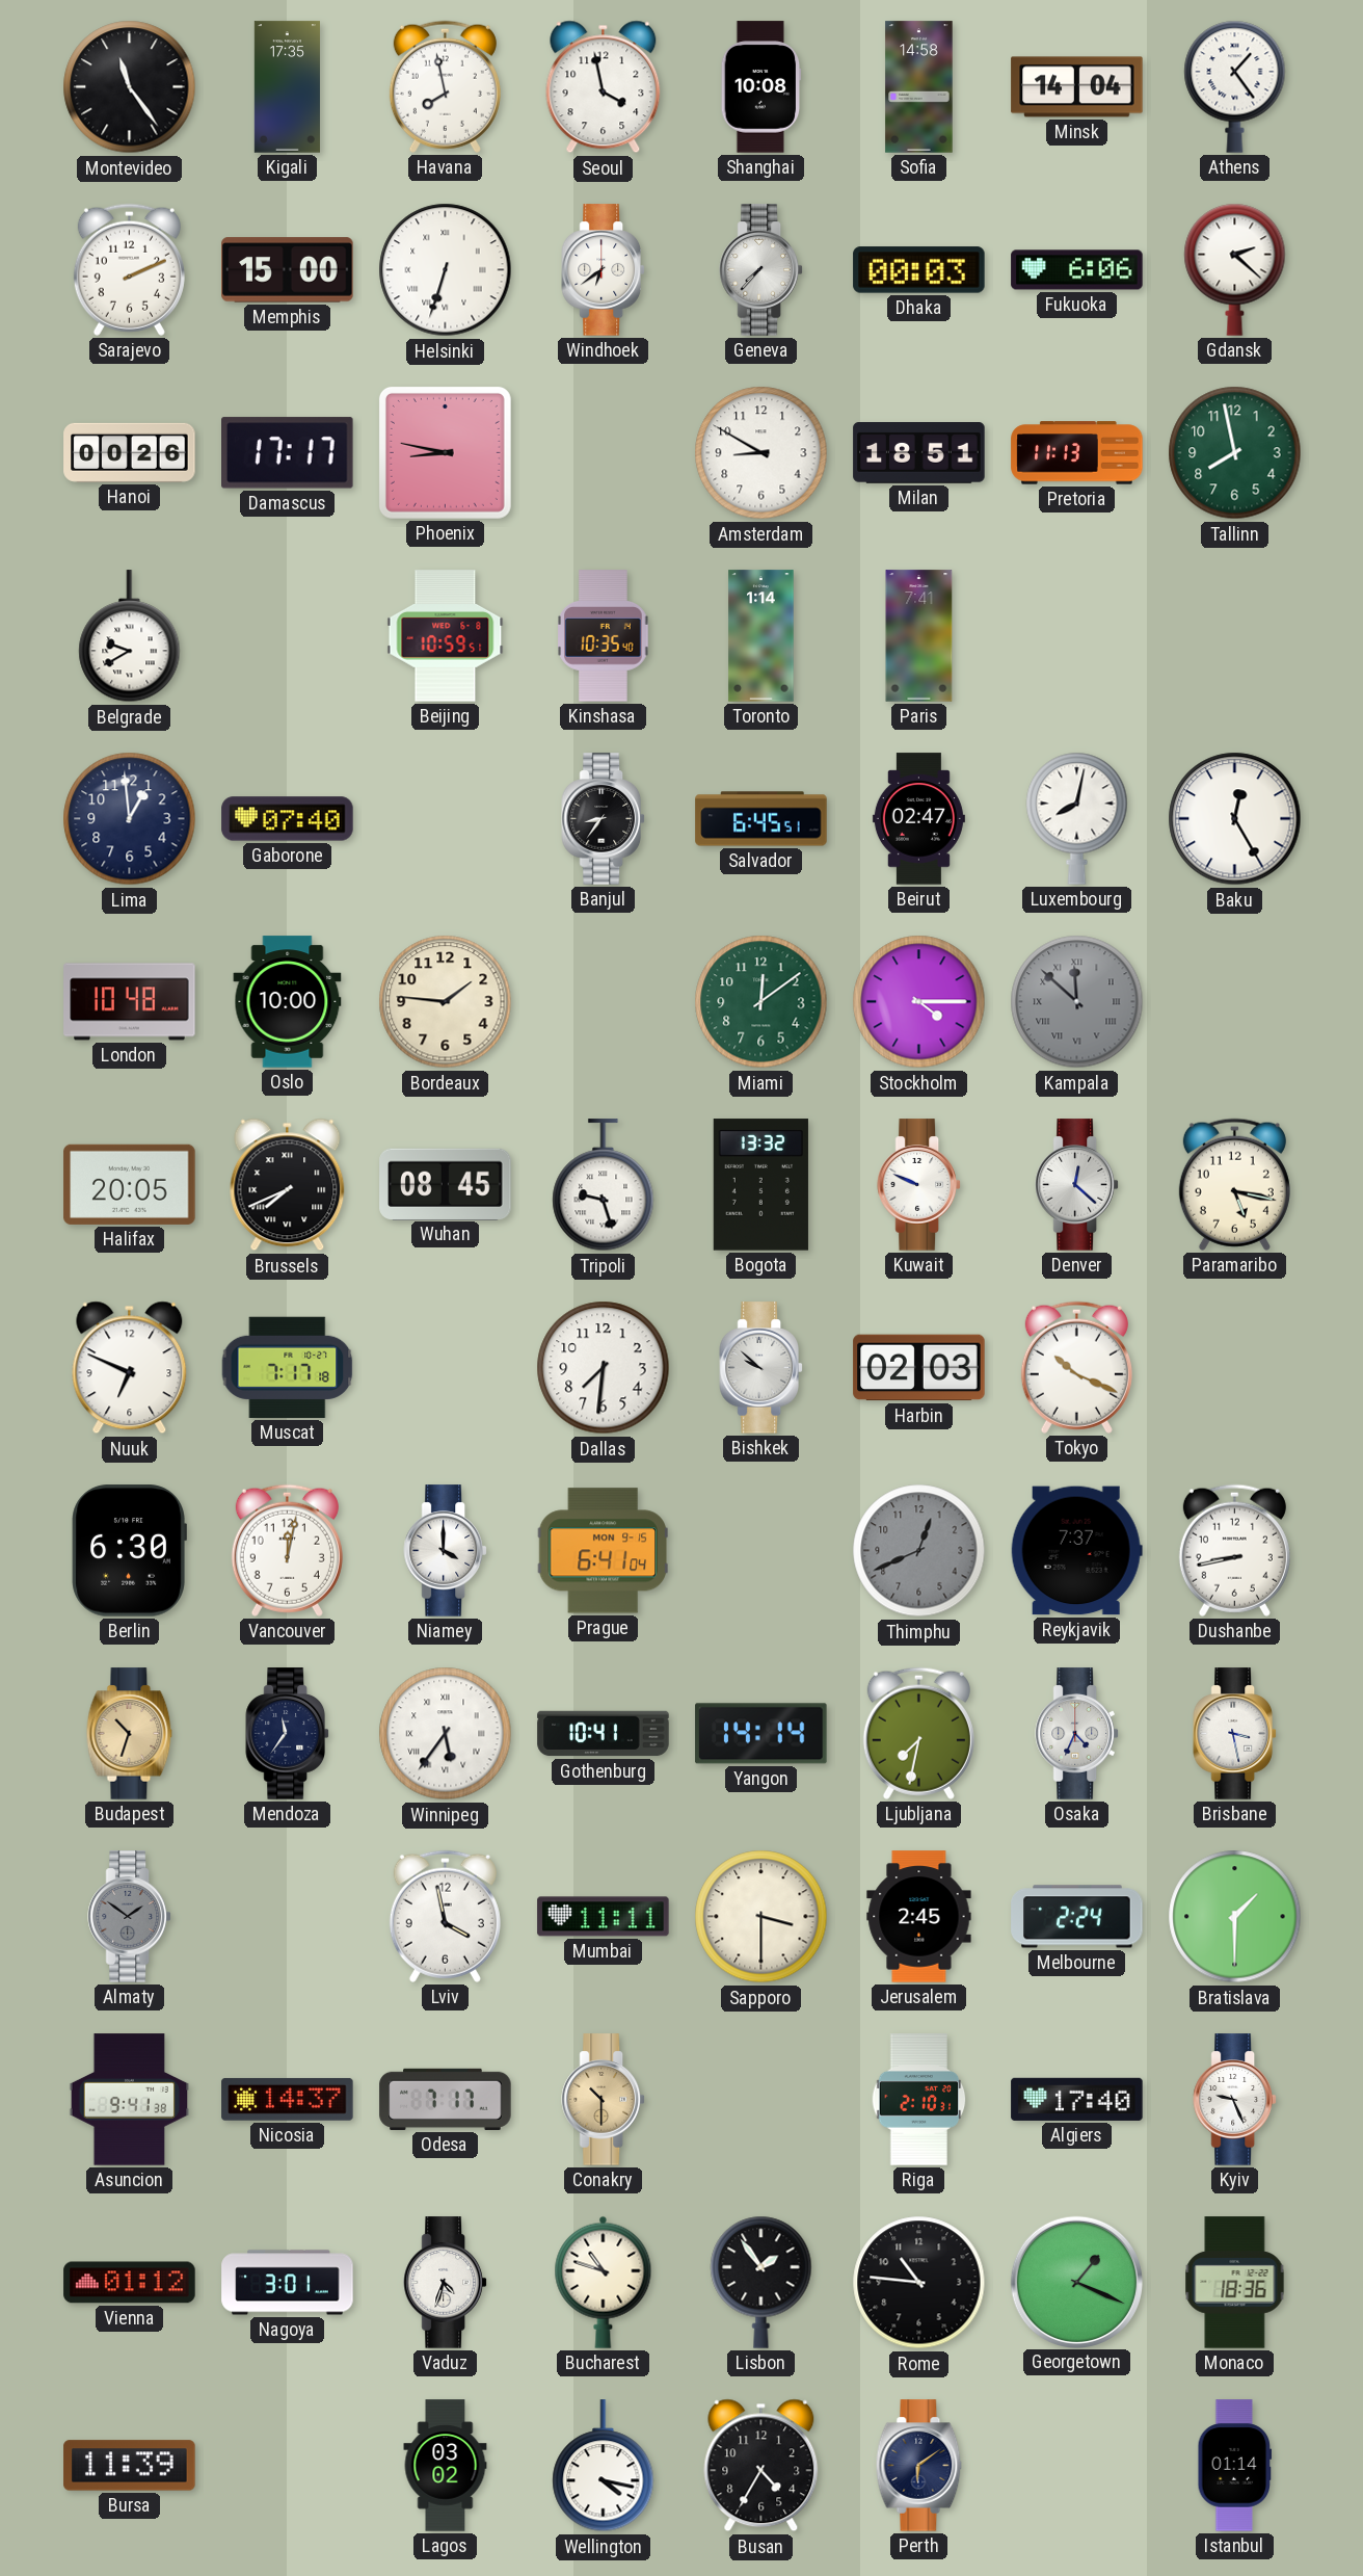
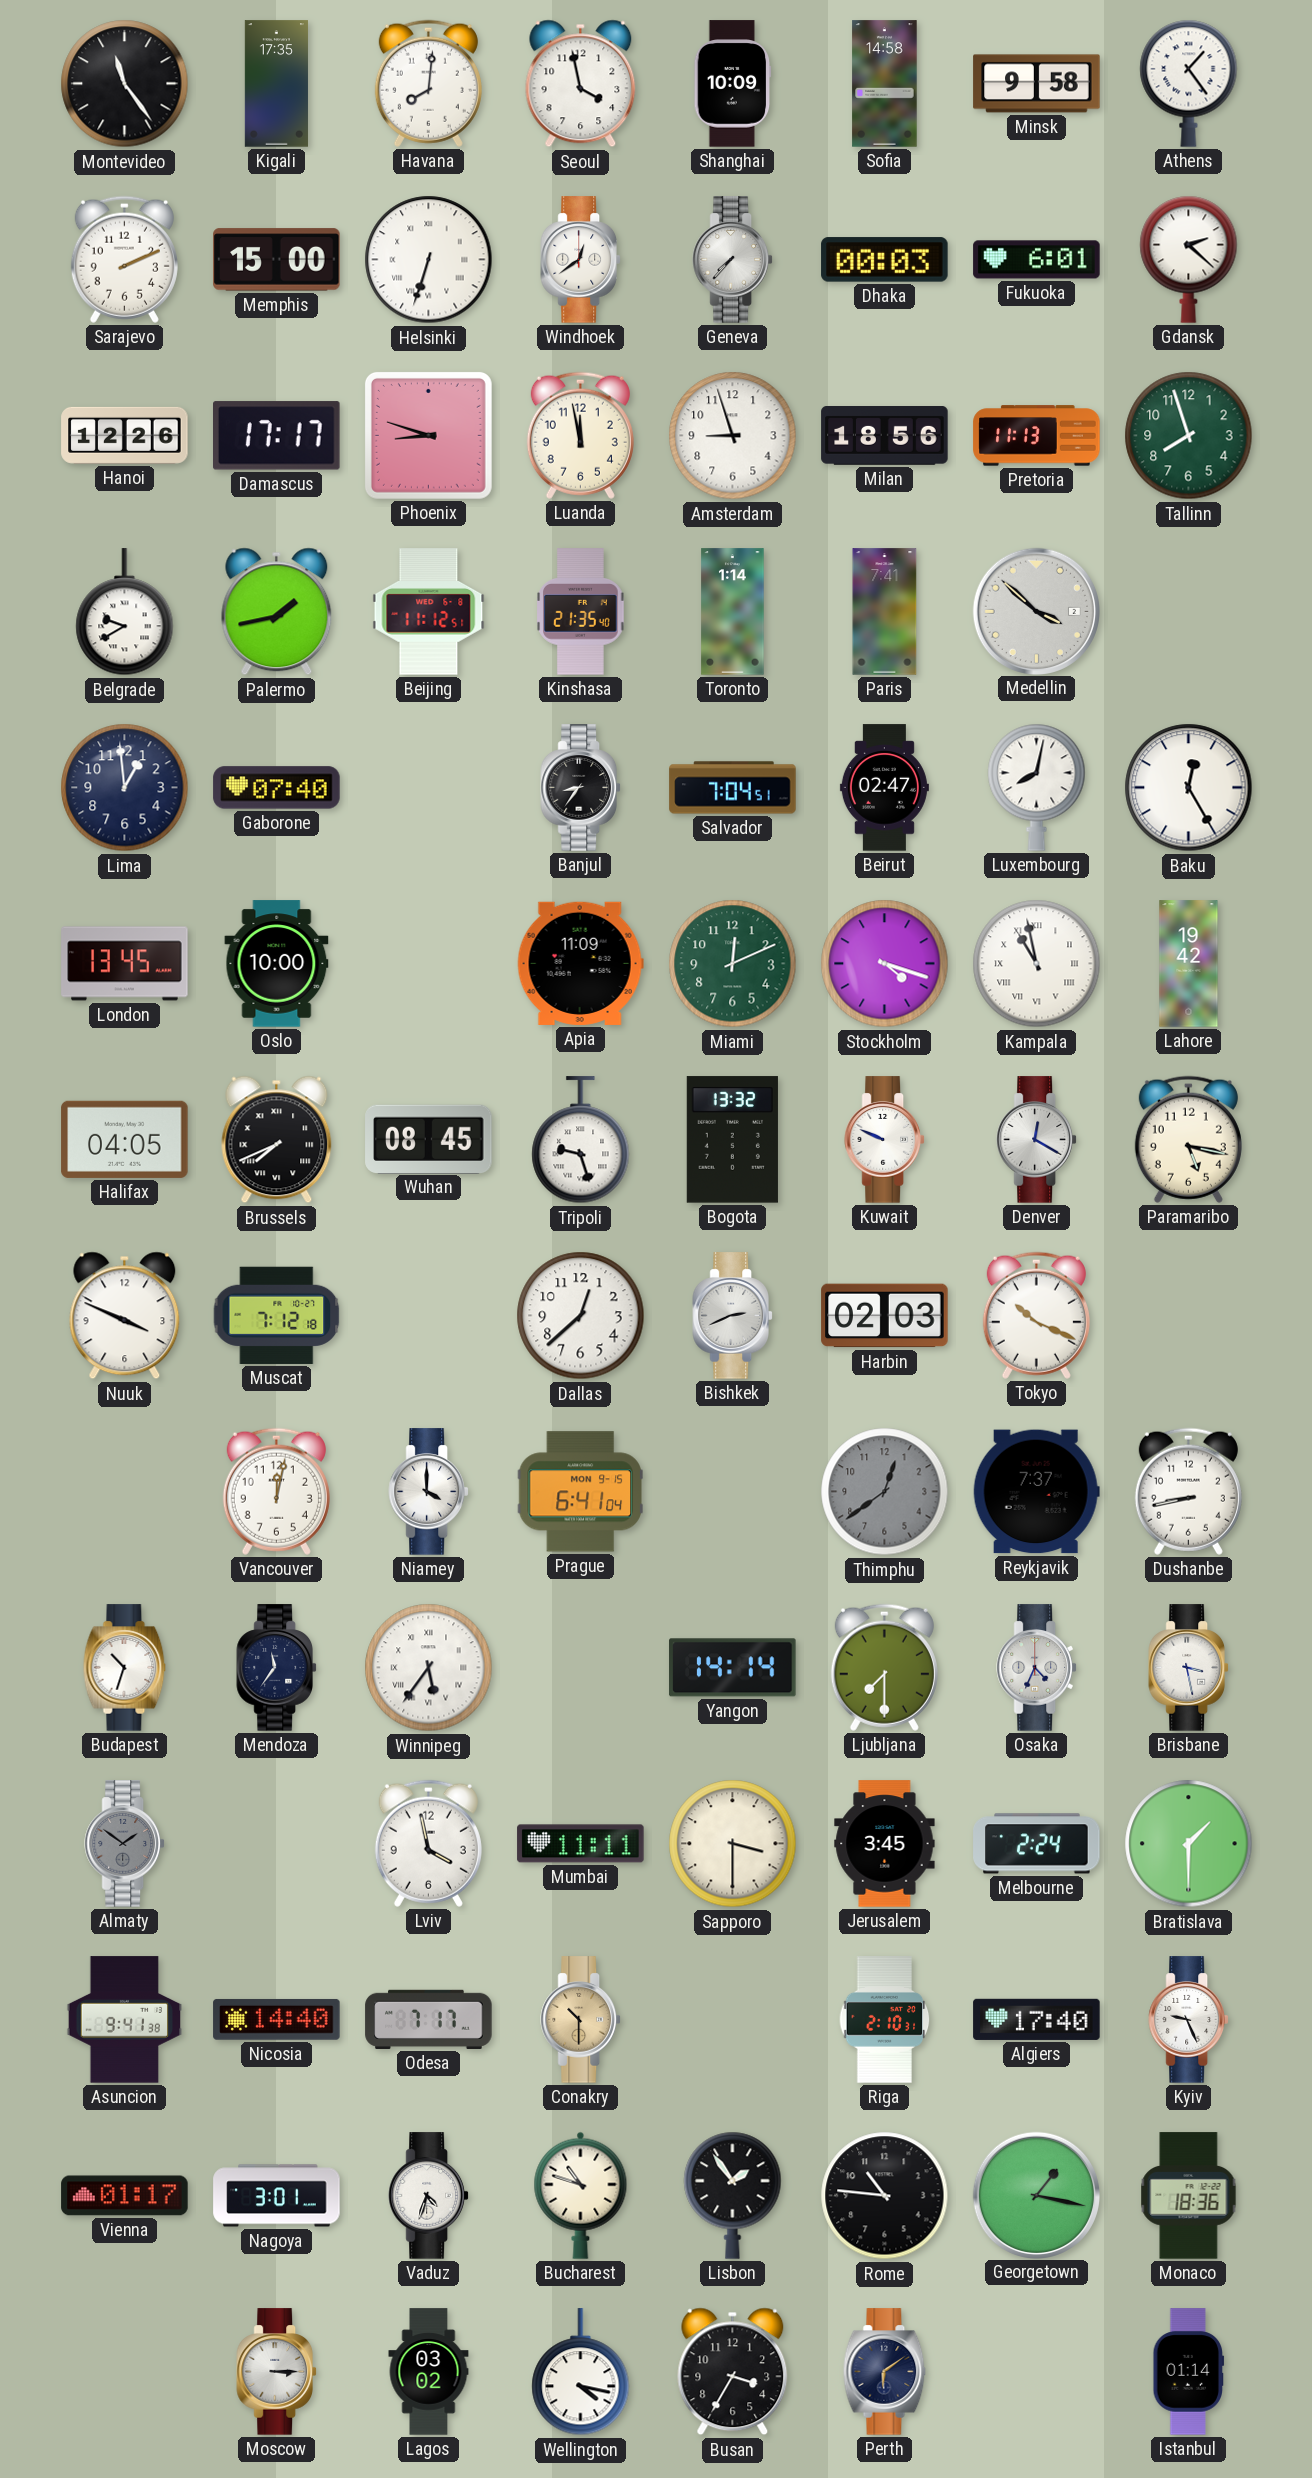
Havana: 7:58 -> 8:01 (428, 83)
Shanghai: 10:08 -> 10:09 (733, 84)
Minsk: 14:04 -> 9:58 (1037, 84)
Windhoek: 6:39 -> 12:39 (580, 260)
Fukuoka: 6:06 -> 6:01 (1037, 260)
Hanoi: 00:26 -> 12:26 (125, 435)
Phoenix: 8:47 -> 8:48 (428, 435)
Luanda: none -> 11:58 (580, 435)
Amsterdam: 8:50 -> 8:57 (733, 436)
Milan: 18:51 -> 18:56 (885, 436)
Tallinn: 7:58 -> 7:57 (1189, 436)
Palermo: none -> 1:43 (277, 612)
Beijing: 10:59 -> 11:12 (429, 612)
Kinshasa: 10:35 -> 21:35 (581, 612)
Medellin: none -> 3:52 (1036, 611)
Salvador: 6:45 -> 7:04 (733, 788)
London: 10:48 -> 13:45 (125, 964)
Bordeaux: 1:46 -> none (446, 1002)
Apia: none -> 11:09 (580, 963)
Miami: 12:09 -> 12:11 (733, 964)
Stockholm: 4:15 -> 4:18 (885, 964)
Kampala: 11:52 -> 10:58 (1037, 964)
Kampala dial: grey -> white (1037, 964)
Lahore: none -> 19:42 (1189, 964)
Halifax: 20:05 -> 04:05 (125, 1139)
Denver: 12:22 -> 12:20 (1036, 1140)
Nuuk: 6:49 -> 3:49 (125, 1316)
Muscat: 7:17 -> 7:12 (277, 1315)
Dallas: 7:31 -> 12:38 (581, 1316)
Bishkek: 9:52 -> 2:41 (732, 1316)
Berlin: 6:30 -> none (129, 1551)
Thimphu: 12:41 -> 12:39 (885, 1492)
Budapest dial: champagne -> white (125, 1668)
Gothenburg: 10:41 -> none (604, 1734)
Ljubljana: 7:32 -> 7:30 (884, 1667)
Jerusalem: 2:45 -> 3:45 (885, 1844)
Nicosia: 14:37 -> 14:40 (277, 2019)
Vienna: 01:12 -> 01:17 (125, 2196)
Georgetown: 1:19 -> 1:17 (1036, 2195)
Bursa: 11:39 -> none (130, 2466)
Moscow: none -> 3:15 (276, 2372)
Busan: 4:35 -> 3:35 (733, 2372)
